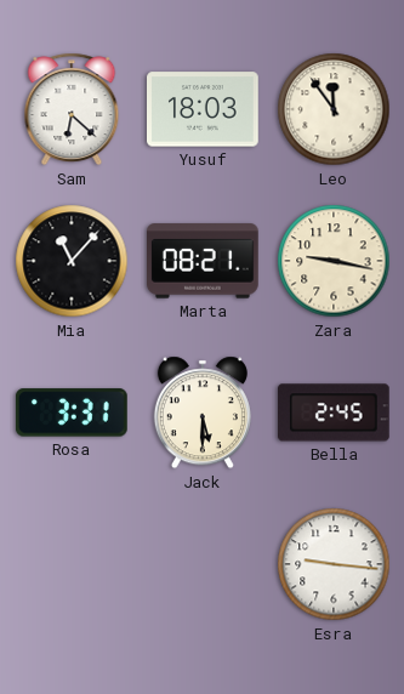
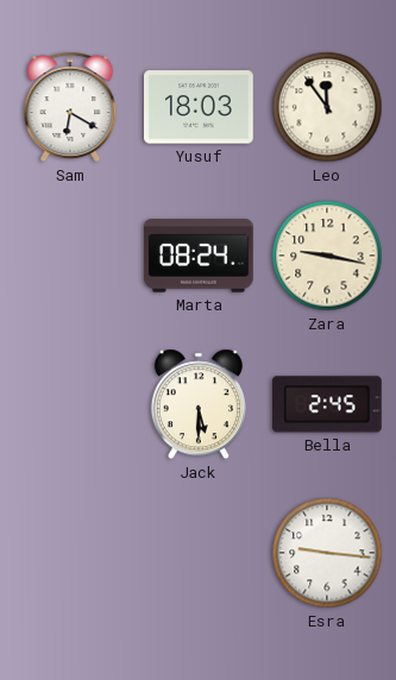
Sam: 6:22 -> 6:20 (70, 107)
Mia: 11:07 -> none (72, 261)
Marta: 08:21 -> 08:24 (200, 256)
Rosa: 3:31 -> none (72, 413)
